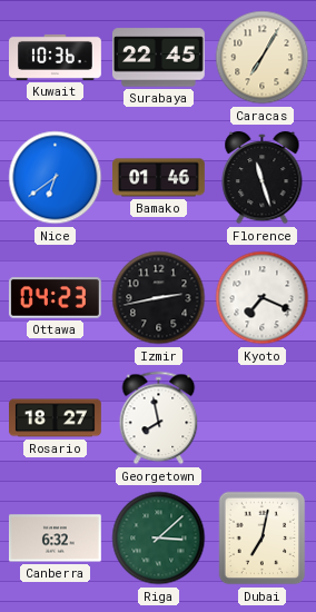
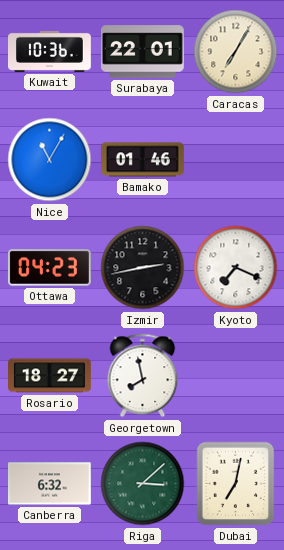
Surabaya: 22:45 -> 22:01 (142, 52)
Nice: 6:39 -> 11:05 (50, 160)
Florence: 11:27 -> none (263, 178)
